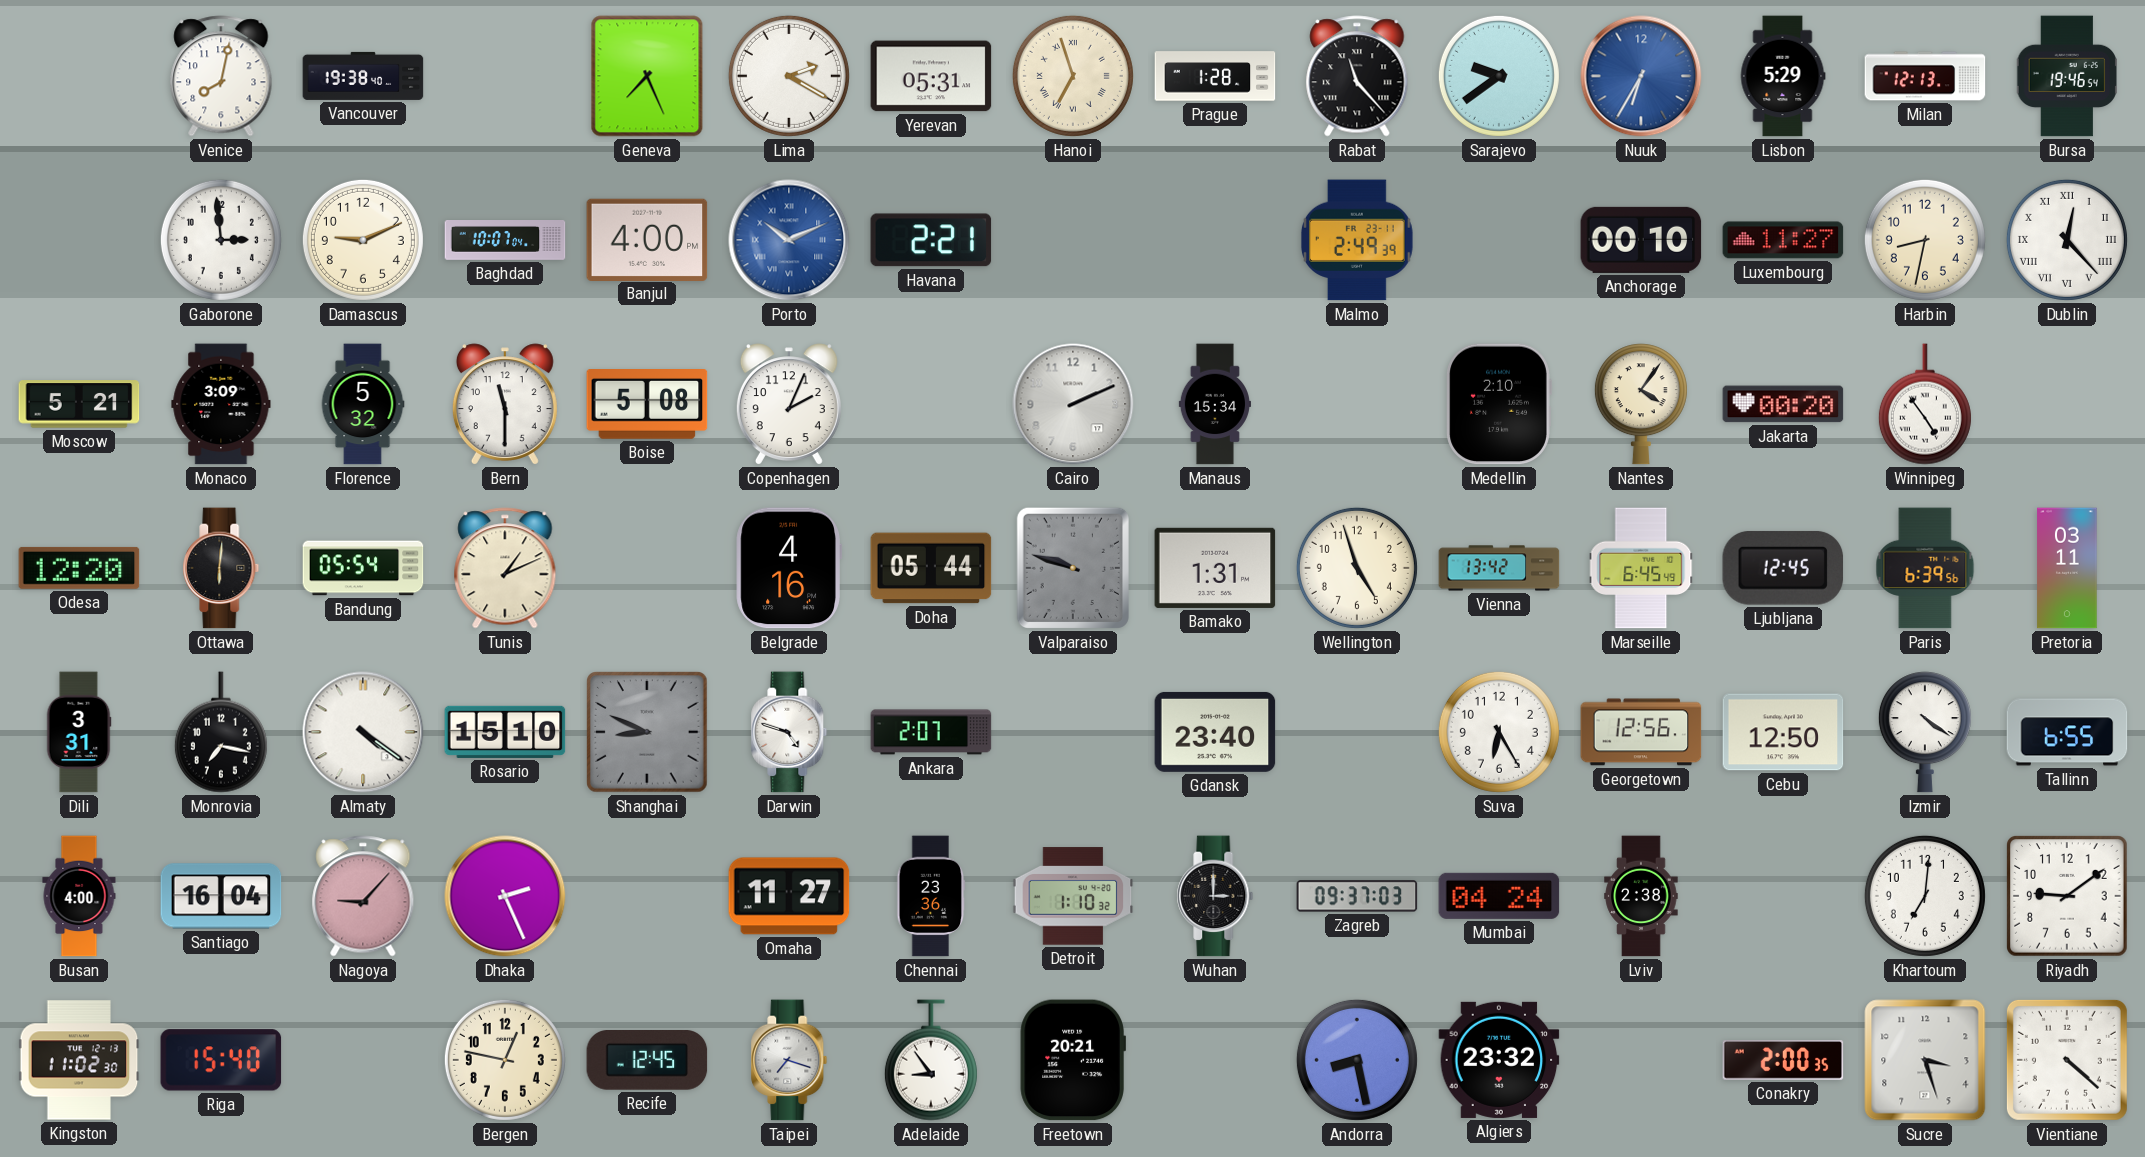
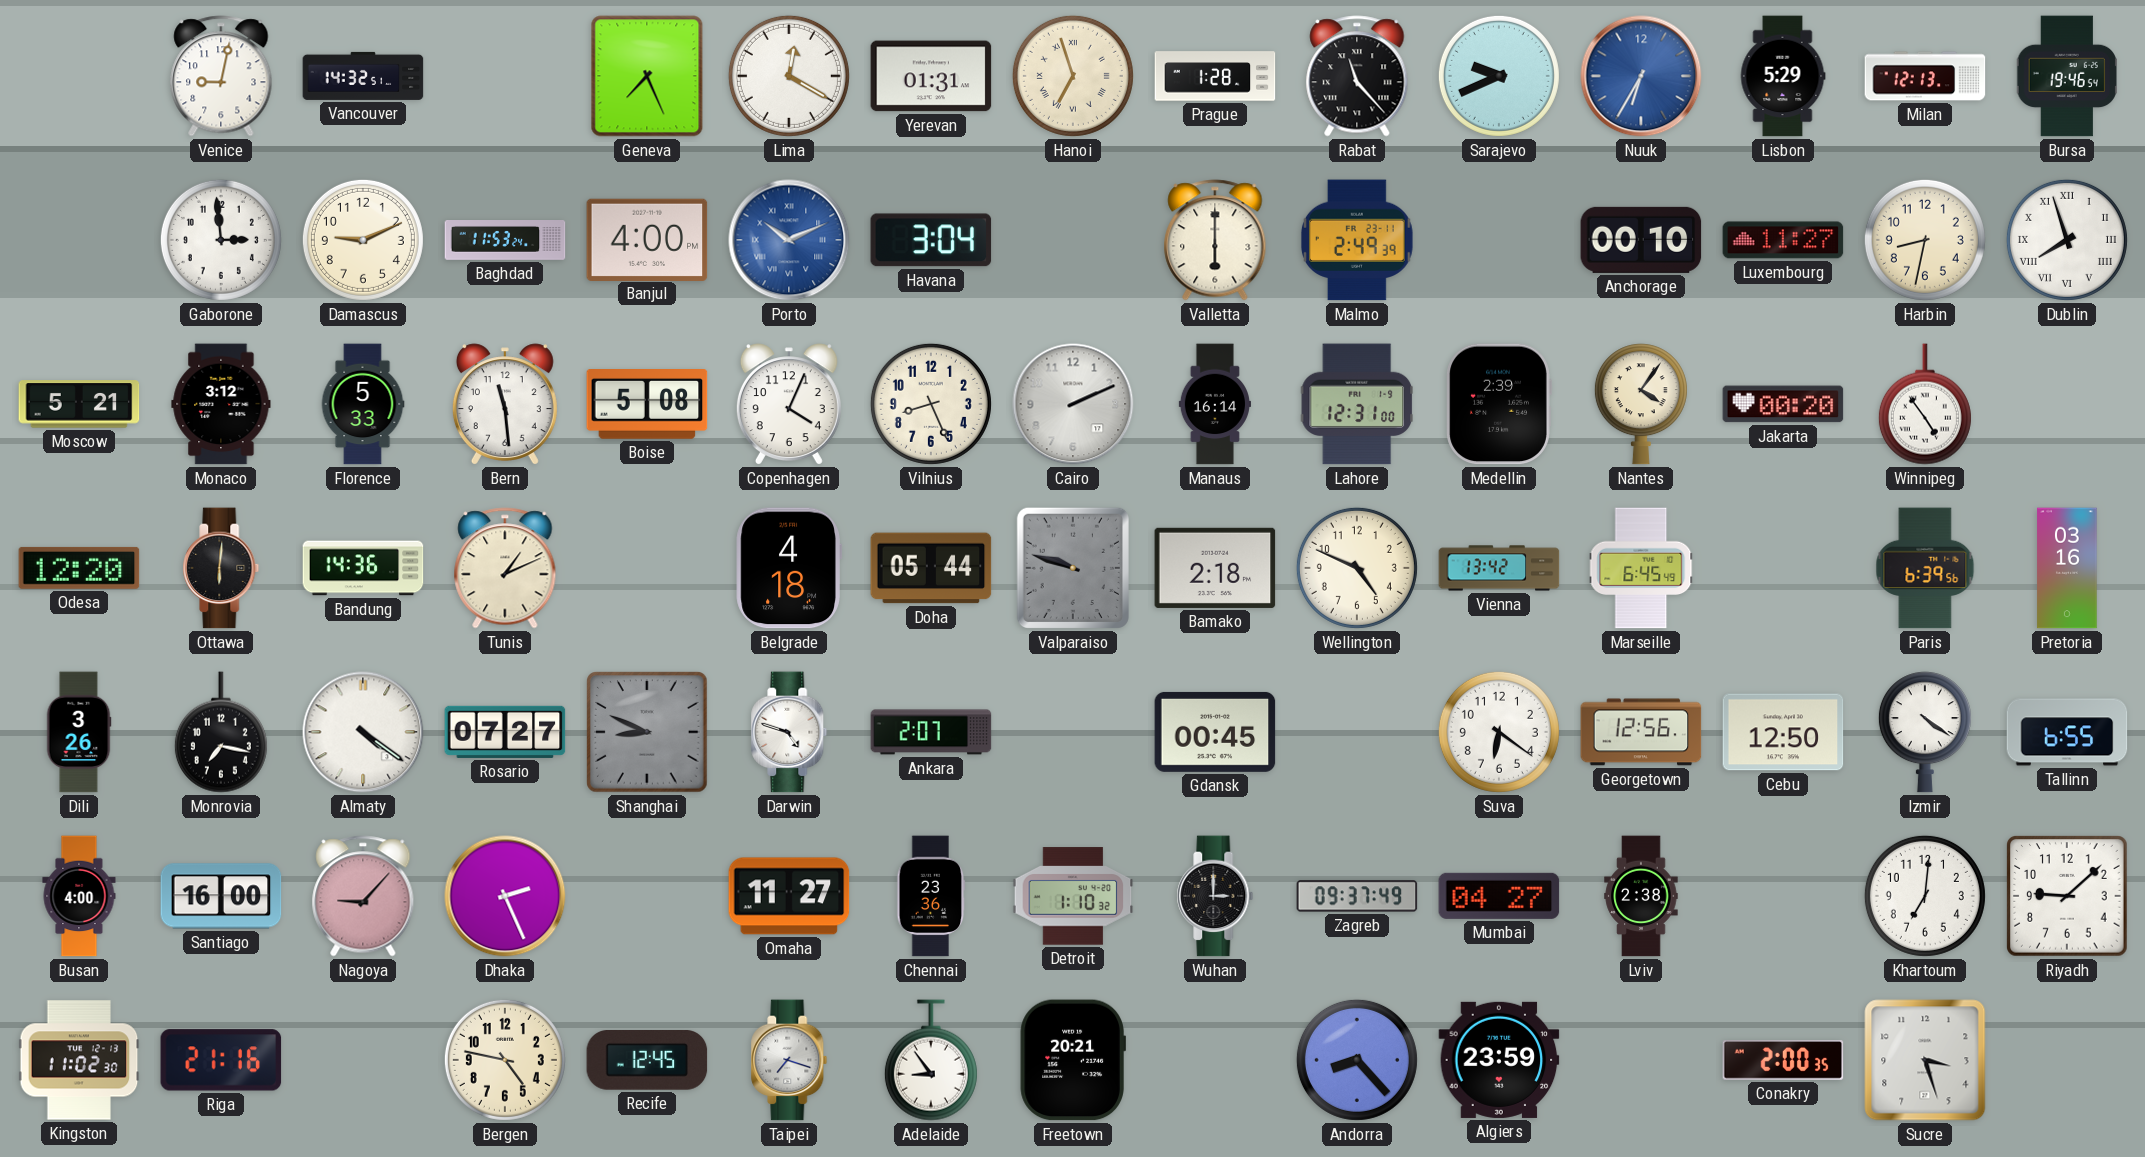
Venice: 8:02 -> 9:02 (221, 76)
Vancouver: 19:38 -> 14:32 (363, 76)
Lima: 2:20 -> 12:20 (789, 76)
Yerevan: 05:31 -> 01:31 (931, 76)
Sarajevo: 9:39 -> 9:41 (1499, 76)
Baghdad: 10:07 -> 11:53 (505, 241)
Havana: 2:21 -> 3:04 (931, 240)
Valletta: none -> 6:00 (1215, 240)
Dublin: 12:23 -> 7:57 (2067, 240)
Monaco: 3:09 -> 3:12 (221, 404)
Florence: 5:32 -> 5:33 (363, 404)
Bern: 11:30 -> 11:29 (505, 404)
Copenhagen: 2:04 -> 4:04 (789, 404)
Vilnius: none -> 8:26 (931, 404)
Manaus: 15:34 -> 16:14 (1215, 404)
Lahore: none -> 12:31 (1356, 404)
Medellin: 2:10 -> 2:39 (1499, 404)
Bandung: 05:54 -> 14:36 (363, 568)
Belgrade: 4:16 -> 4:18 (789, 568)
Bamako: 1:31 -> 2:18 (1215, 568)
Wellington: 4:57 -> 4:49 (1357, 568)
Ljubljana: 12:45 -> none (1783, 568)
Pretoria: 03:11 -> 03:16 (2067, 568)
Dili: 3:31 -> 3:26 (79, 732)
Rosario: 15:10 -> 07:27 (505, 732)
Gdansk: 23:40 -> 00:45 (1215, 732)
Suva: 6:25 -> 6:21 (1499, 732)
Santiago: 16:04 -> 16:00 (221, 896)
Zagreb: 09:37:03 -> 09:37:49 (1357, 896)
Mumbai: 04:24 -> 04:27 (1499, 896)
Riyadh: 9:09 -> 9:08 (2067, 896)
Riga: 15:40 -> 21:16 (221, 1060)
Bergen: 12:47 -> 4:47 (505, 1060)
Andorra: 8:28 -> 8:23 (1357, 1060)
Algiers: 23:32 -> 23:59 (1499, 1060)
Vientiane: 4:22 -> none (2067, 1060)
